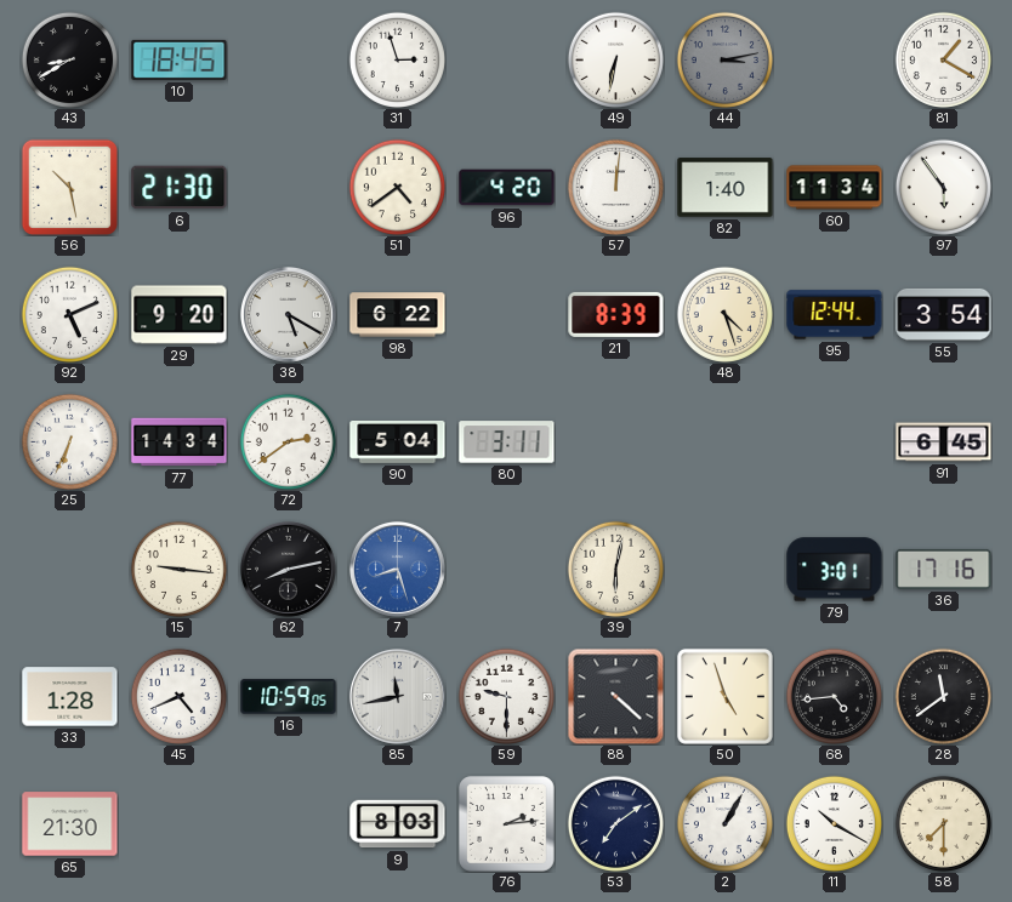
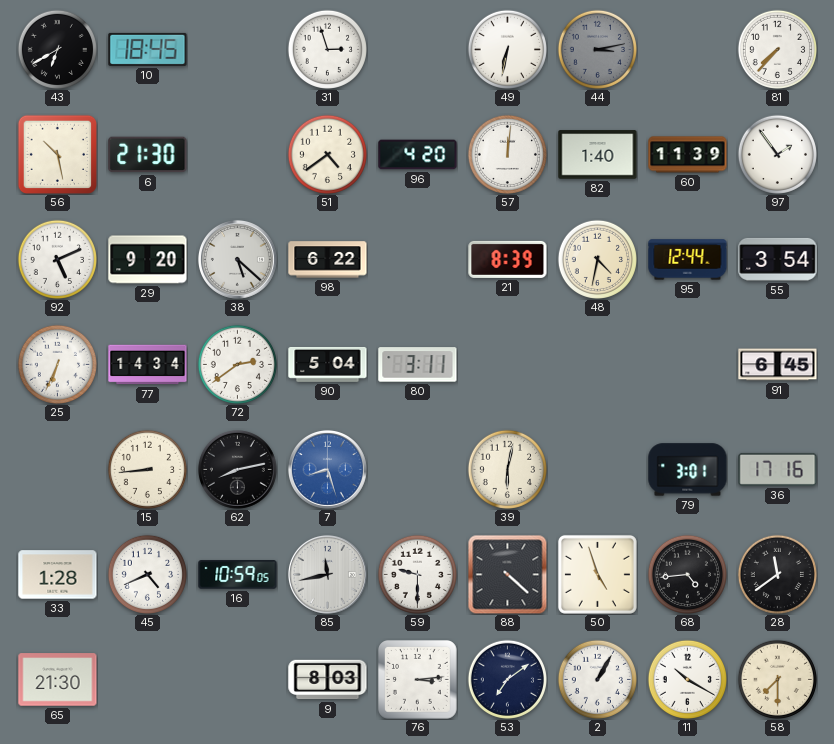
43: 8:40 -> 6:40 (57, 49)
81: 1:20 -> 7:37 (777, 49)
60: 11:34 -> 11:39 (688, 155)
97: 5:54 -> 1:54 (777, 154)
38: 5:20 -> 5:22 (237, 259)
48: 4:27 -> 4:32 (597, 259)
15: 9:16 -> 8:44 (147, 469)
76: 2:14 -> 3:14 (418, 680)
